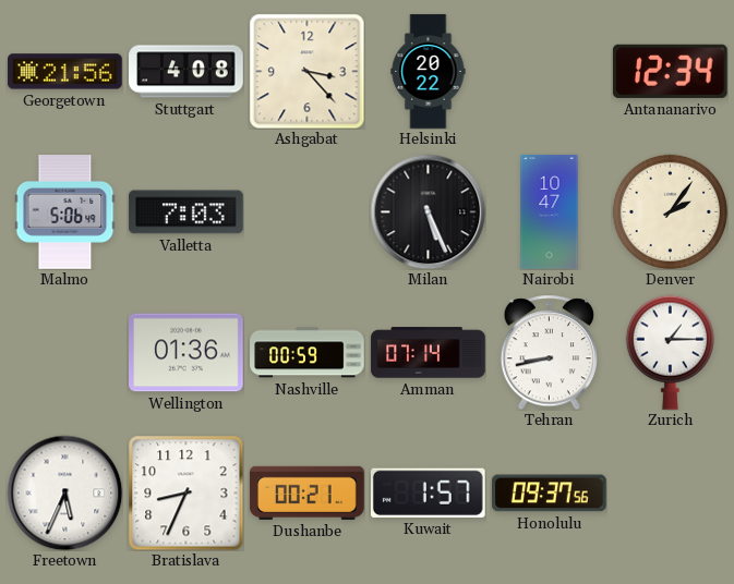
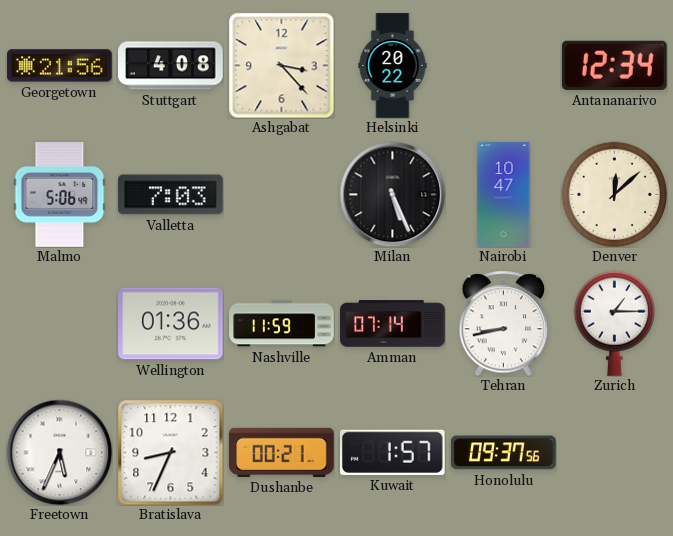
Denver: 2:06 -> 12:08 (614, 194)
Nashville: 00:59 -> 11:59 (282, 324)
